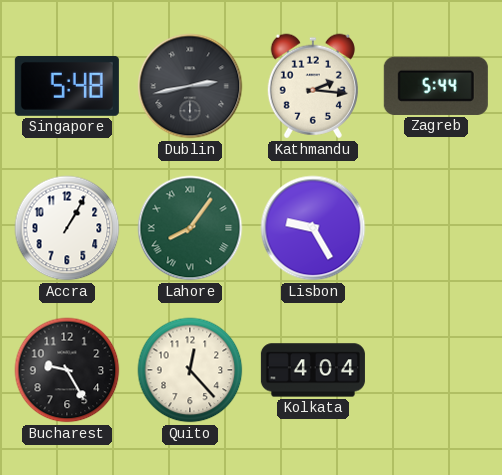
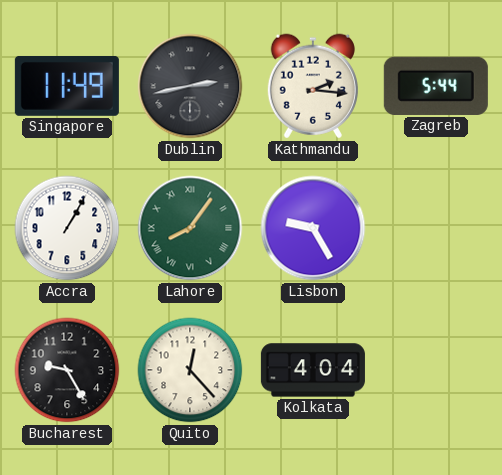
Singapore: 5:48 -> 11:49 (67, 86)
